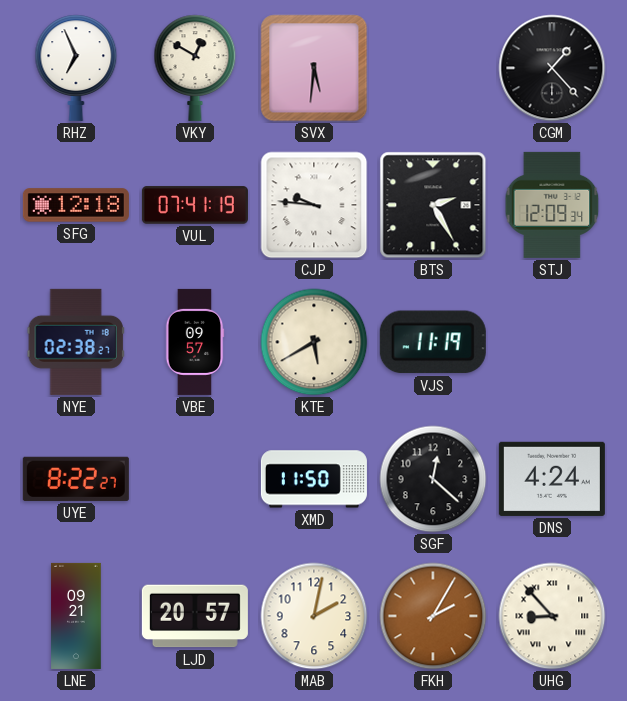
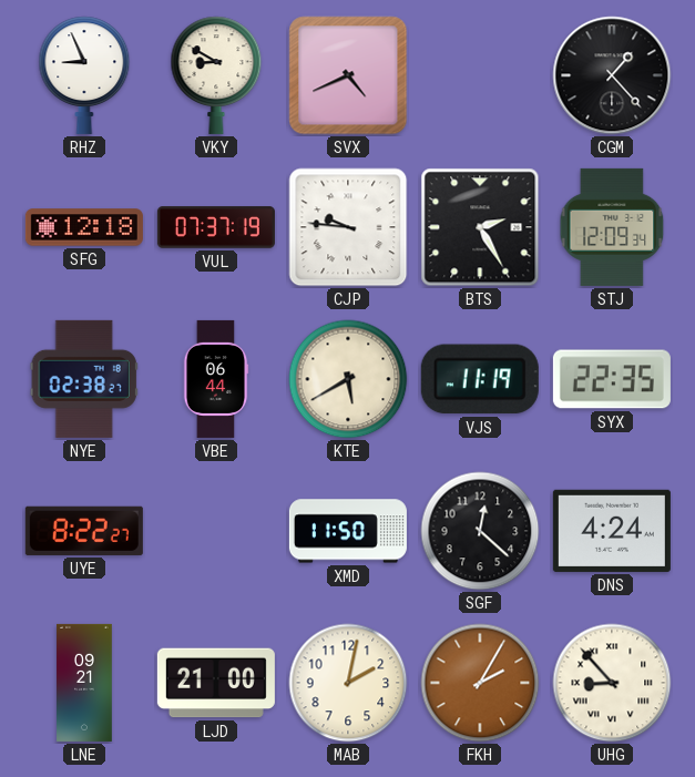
RHZ: 6:56 -> 8:56 (84, 75)
VKY: 12:50 -> 8:50 (216, 75)
SVX: 5:31 -> 4:41 (348, 75)
VUL: 07:41 -> 07:37 (216, 227)
VBE: 09:57 -> 06:44 (216, 379)
SYX: none -> 22:35 (612, 379)
LJD: 20:57 -> 21:00 (216, 683)
